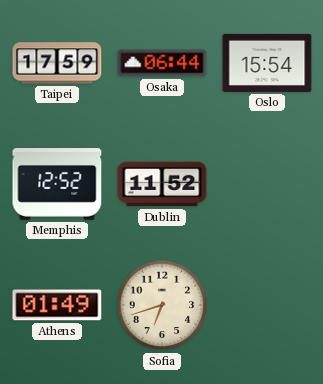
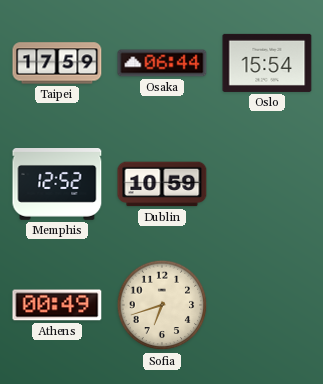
Dublin: 11:52 -> 10:59 (162, 184)
Athens: 01:49 -> 00:49 (57, 305)
